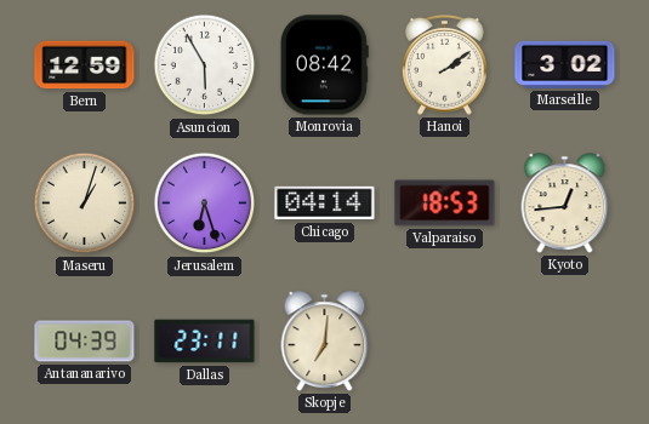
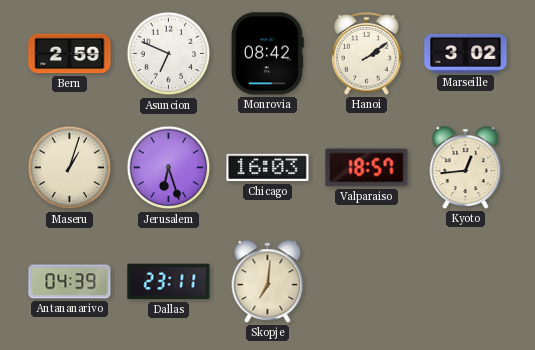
Bern: 12:59 -> 2:59 (70, 54)
Asuncion: 5:55 -> 6:49 (169, 54)
Chicago: 04:14 -> 16:03 (268, 168)
Valparaiso: 18:53 -> 18:57 (367, 168)
